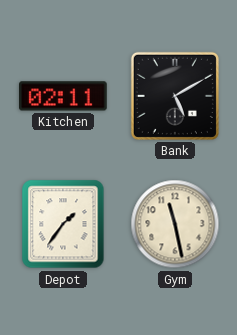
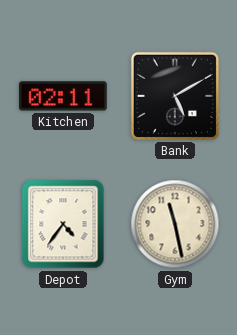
Depot: 1:36 -> 4:36 (63, 224)
